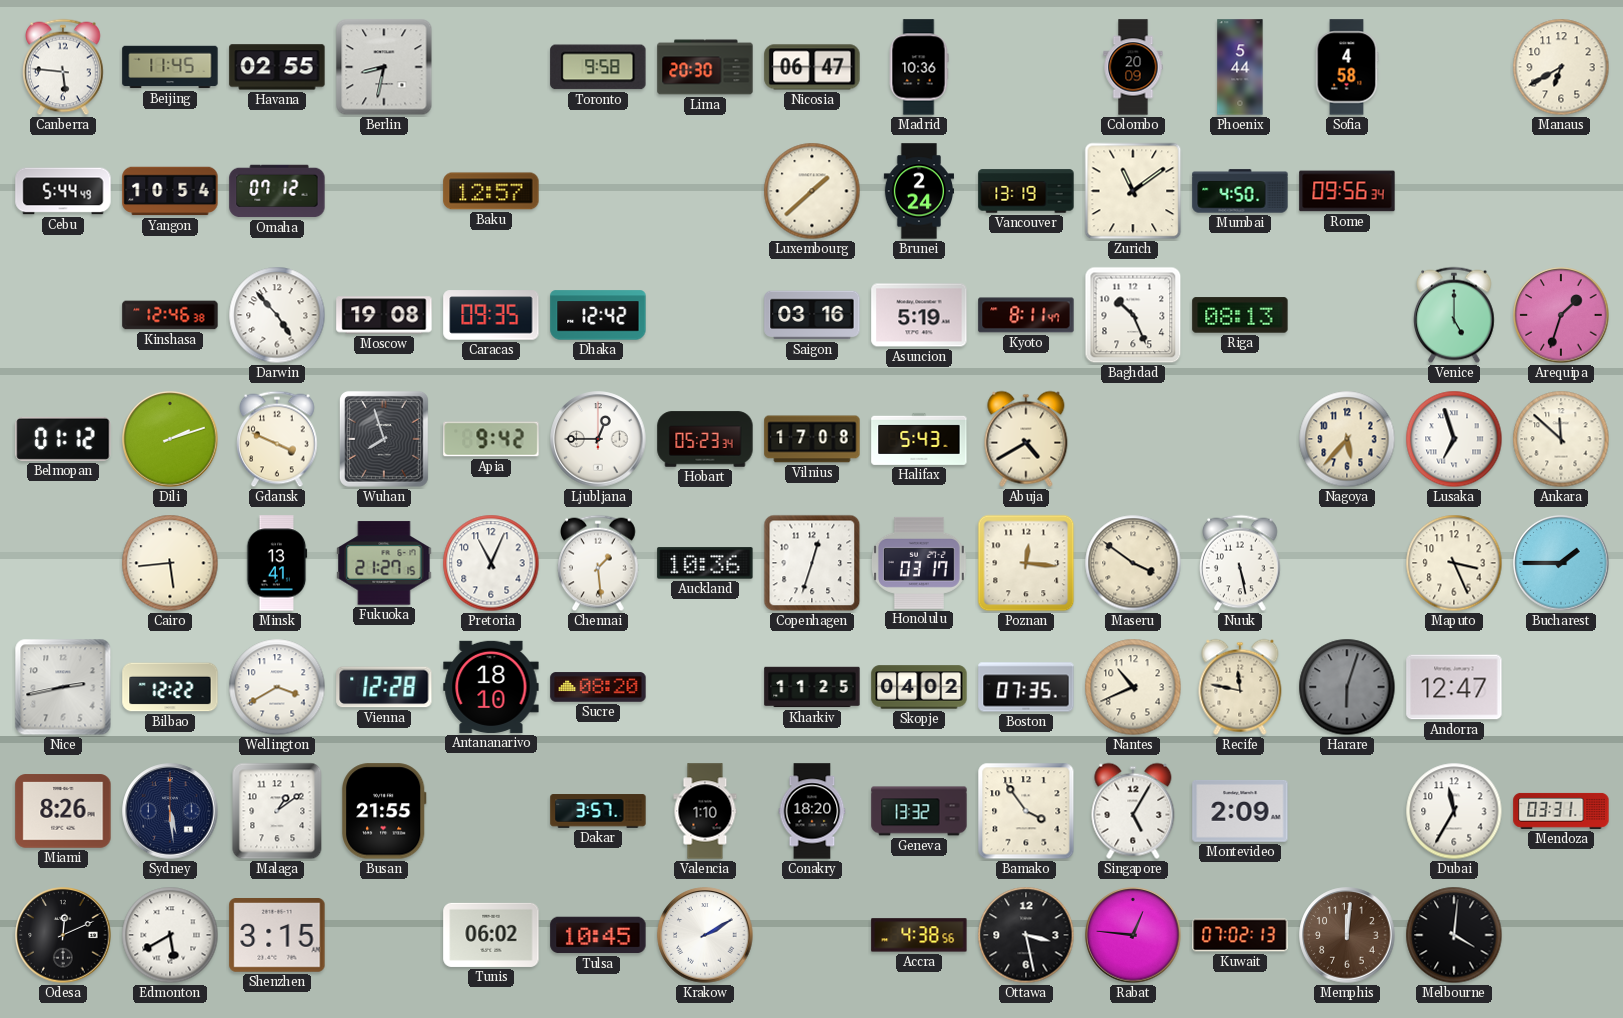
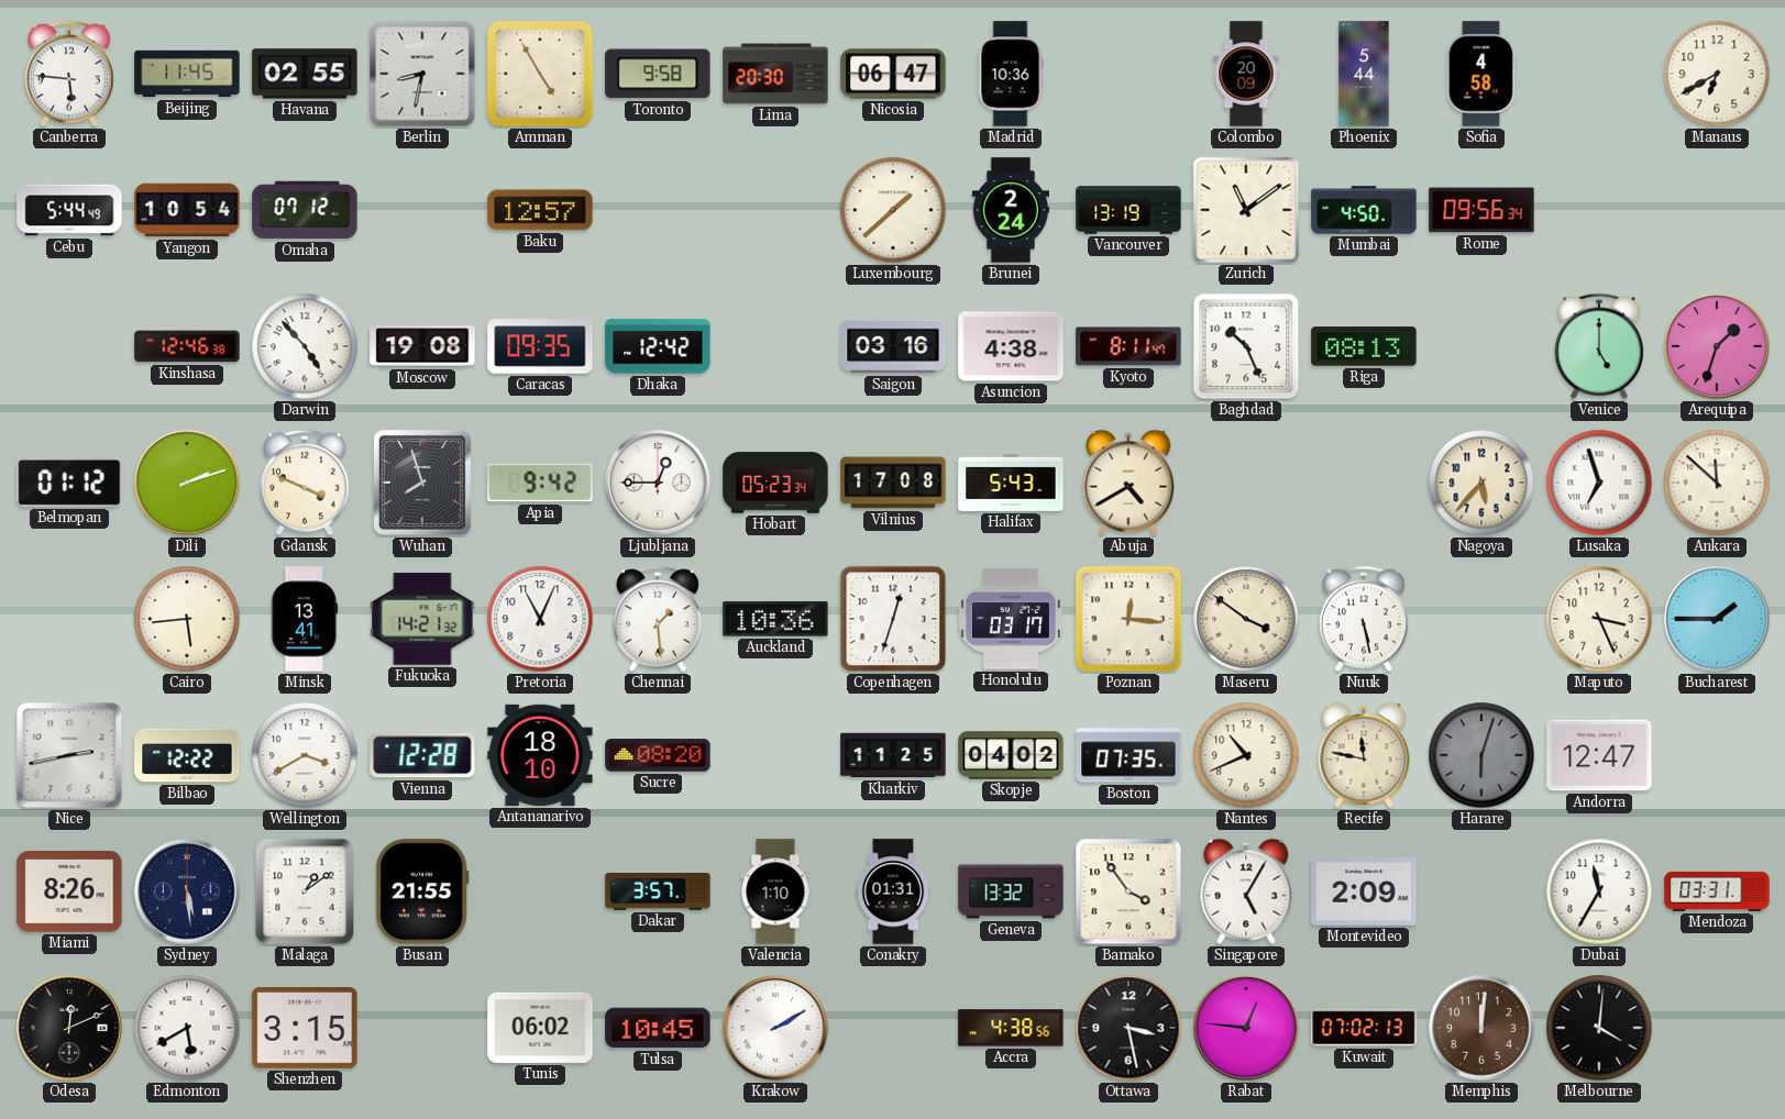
Amman: none -> 4:55 (540, 74)
Asuncion: 5:19 -> 4:38 (1011, 346)
Fukuoka: 21:27 -> 14:21 (422, 619)
Conakry: 18:20 -> 01:31 (893, 891)
